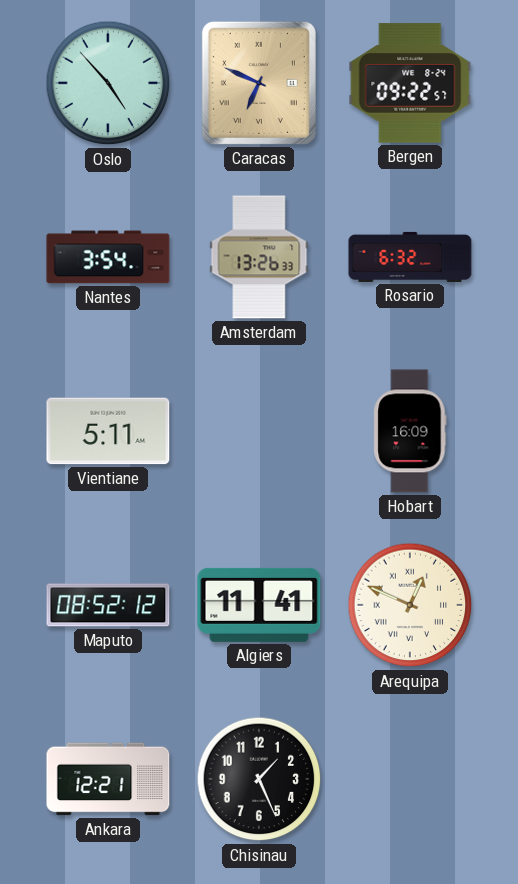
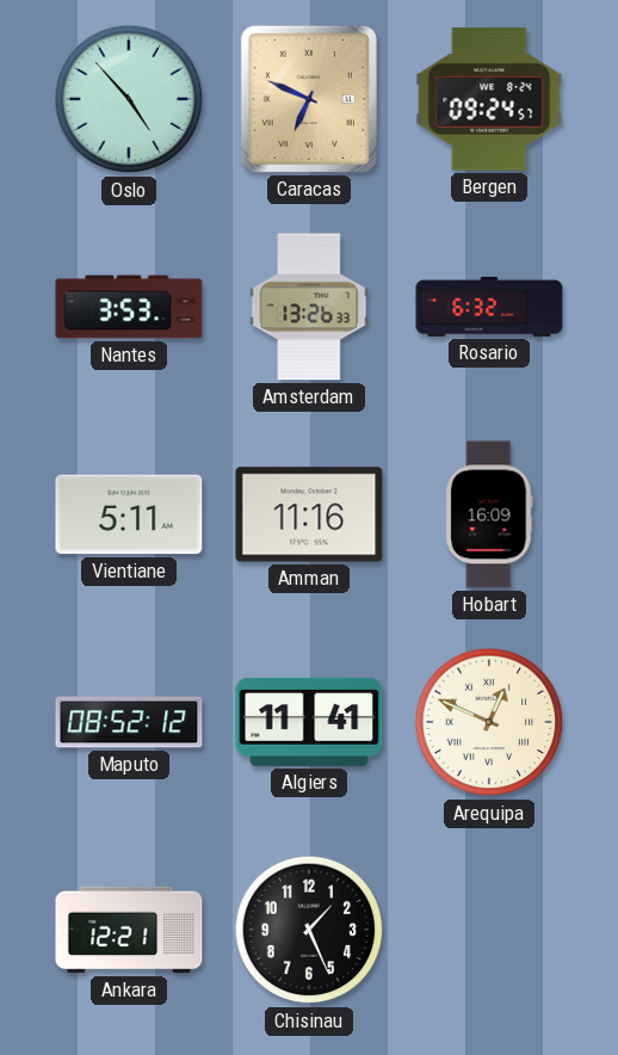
Bergen: 09:22 -> 09:24 (489, 99)
Nantes: 3:54 -> 3:53 (129, 307)
Amman: none -> 11:16 (309, 514)
